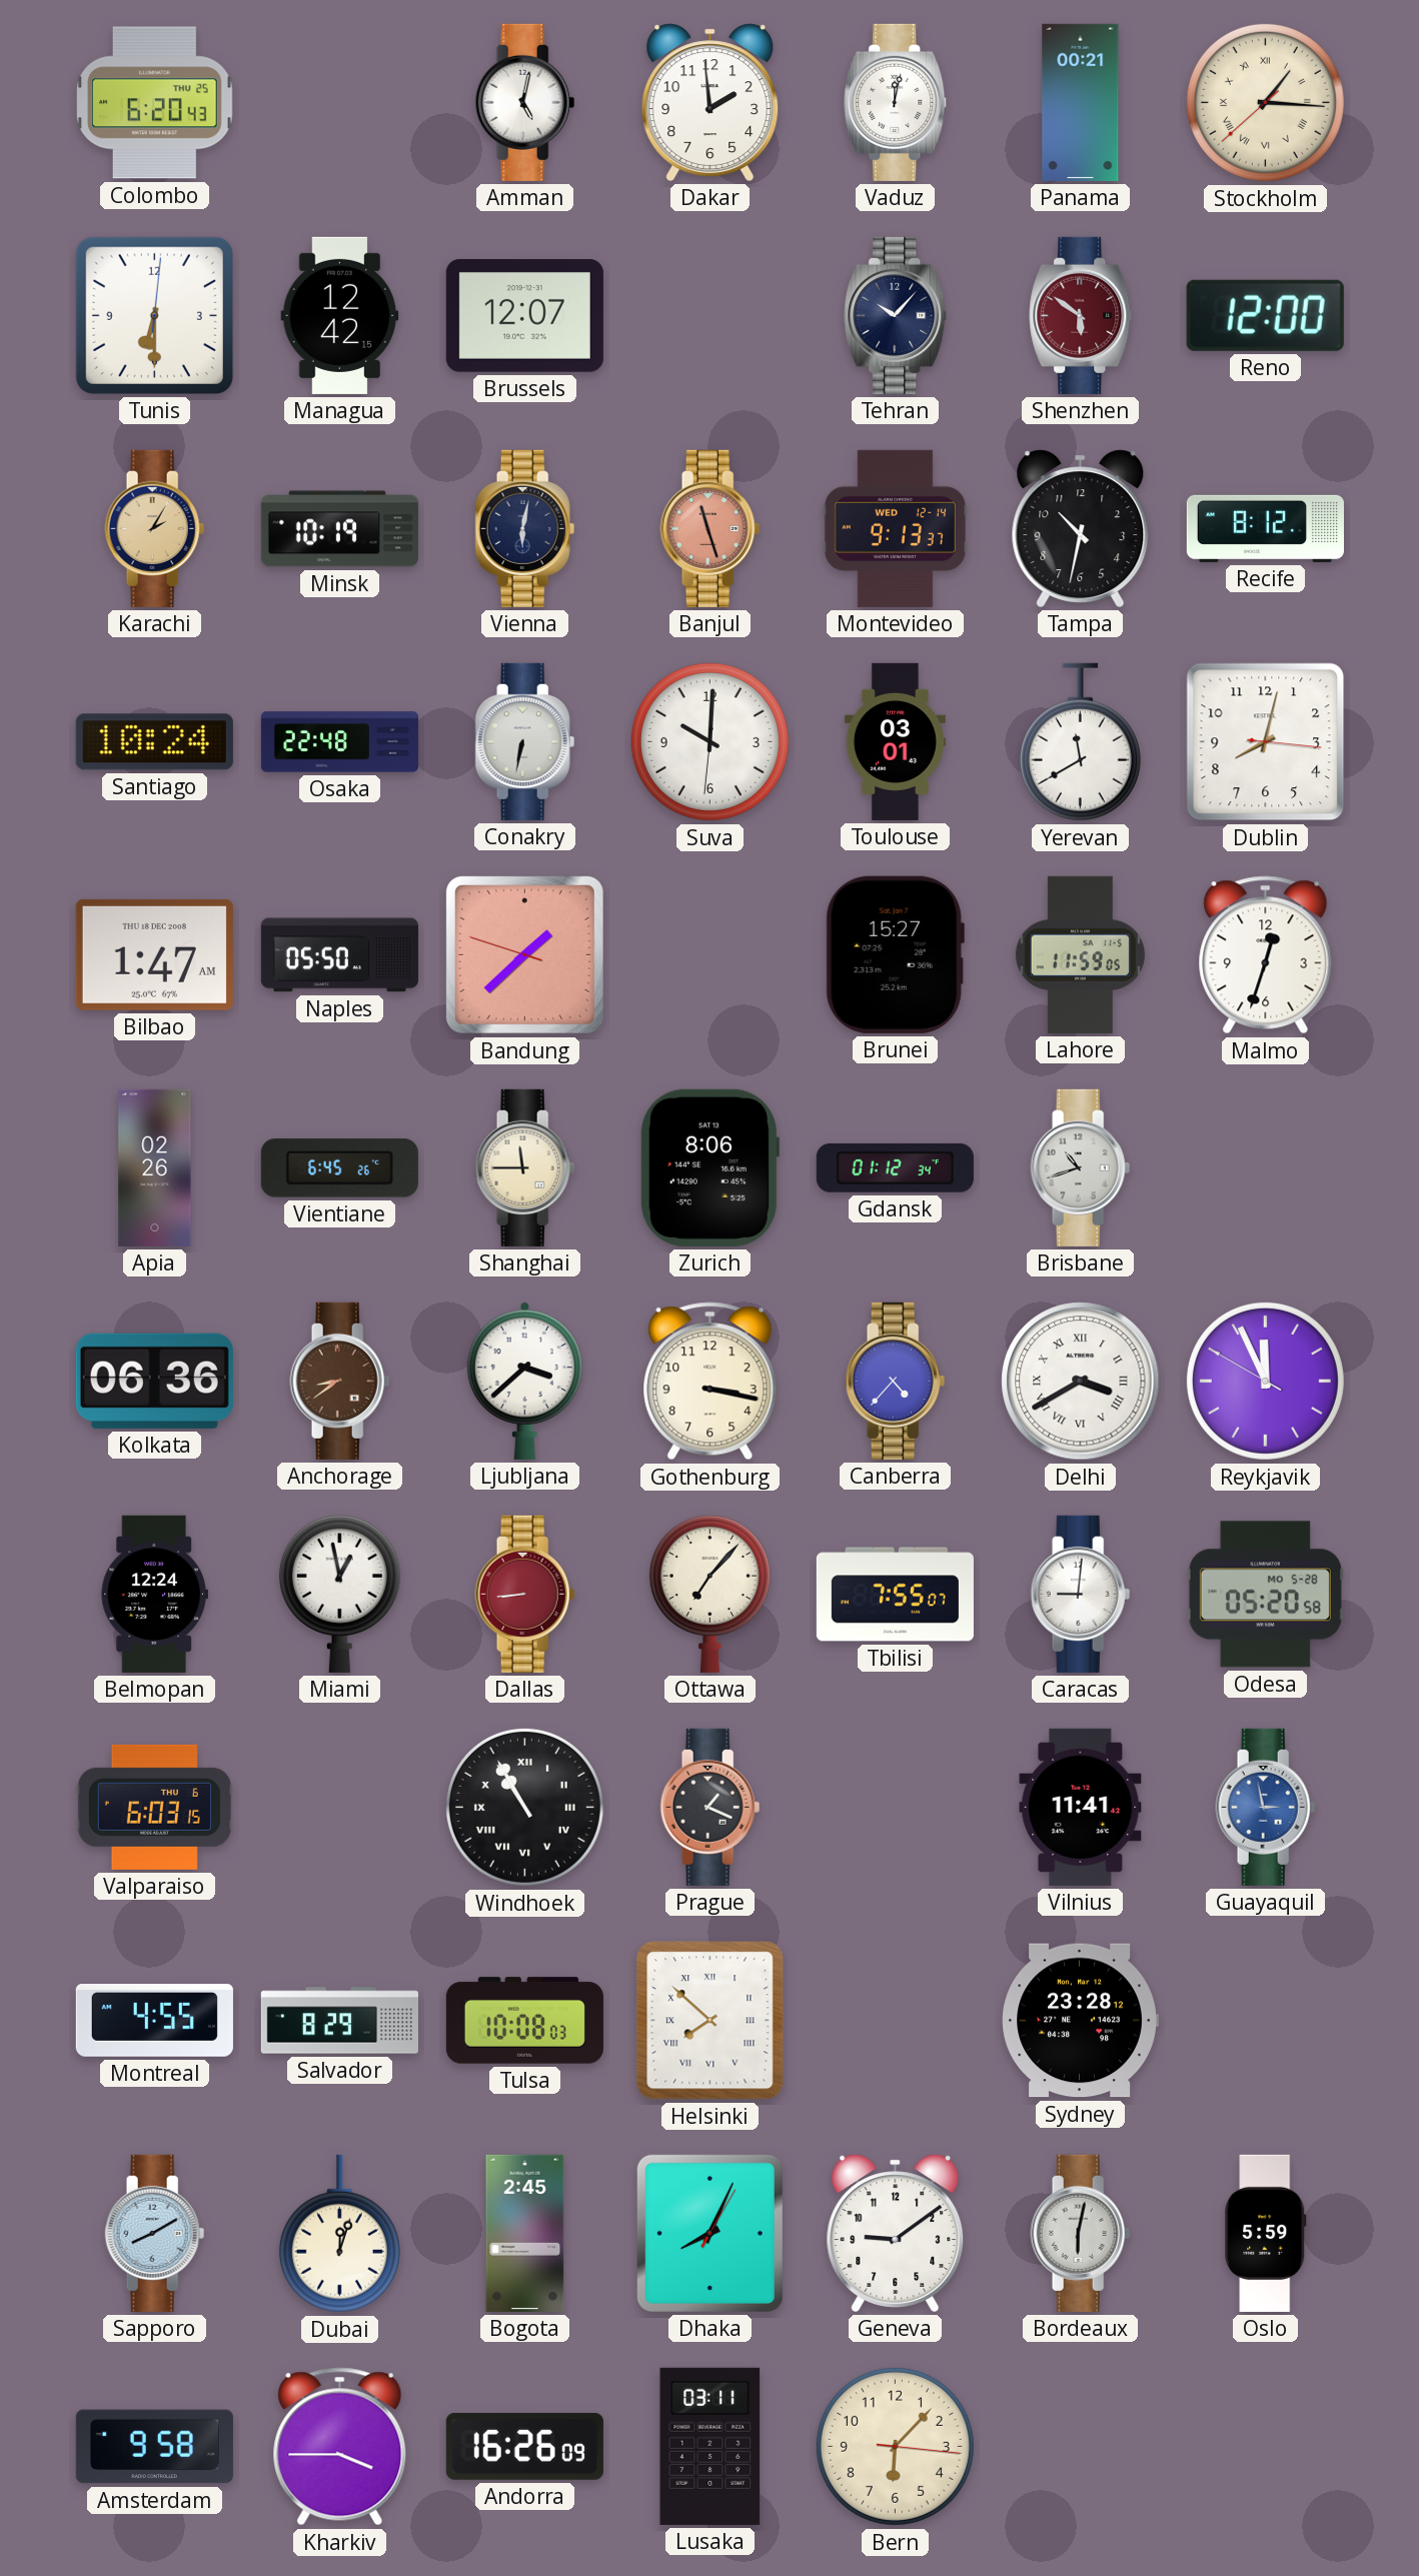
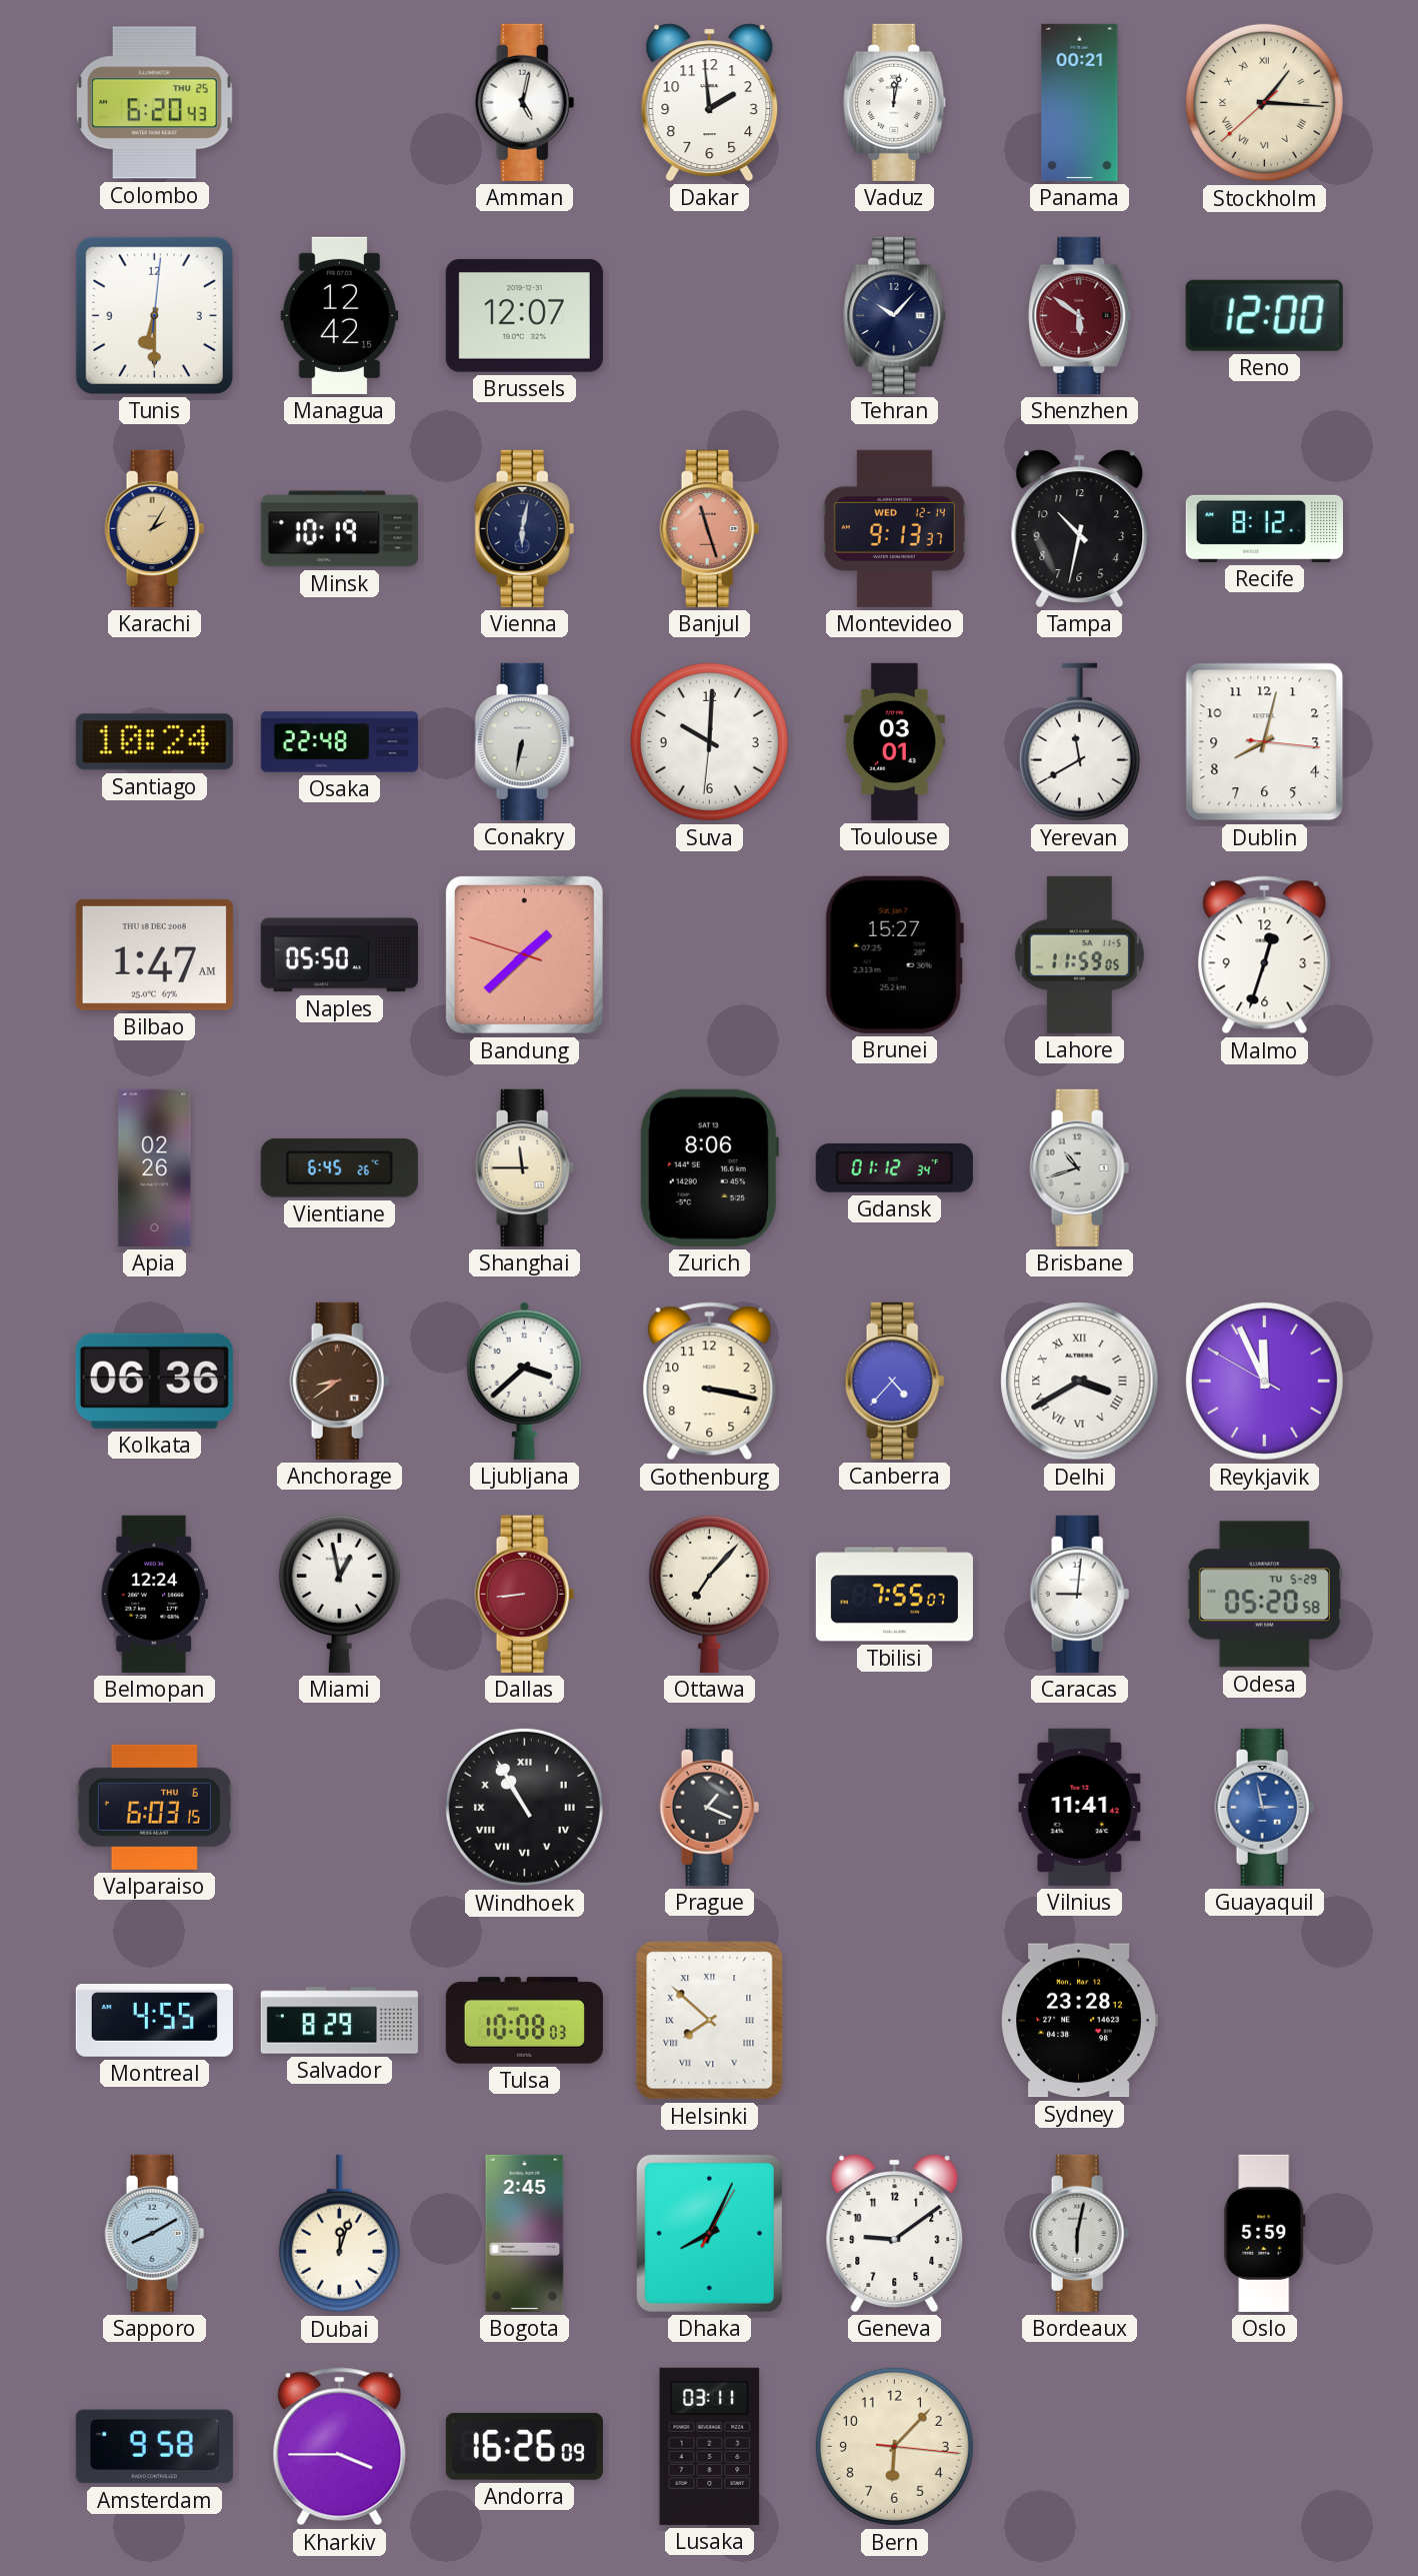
Odesa date: MO 5-28 -> TU 5-29 (1264, 1595)
